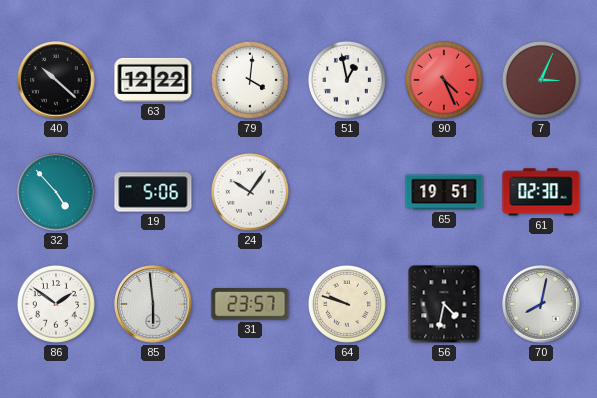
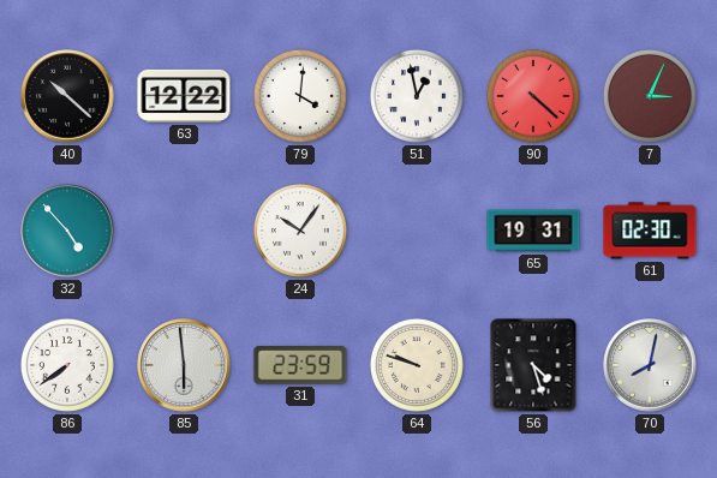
90: 4:26 -> 4:22 (533, 96)
19: 5:06 -> none (153, 192)
65: 19:51 -> 19:31 (533, 231)
86: 1:51 -> 7:39 (67, 365)
31: 23:57 -> 23:59 (300, 365)
56: 4:32 -> 4:27 (533, 365)
